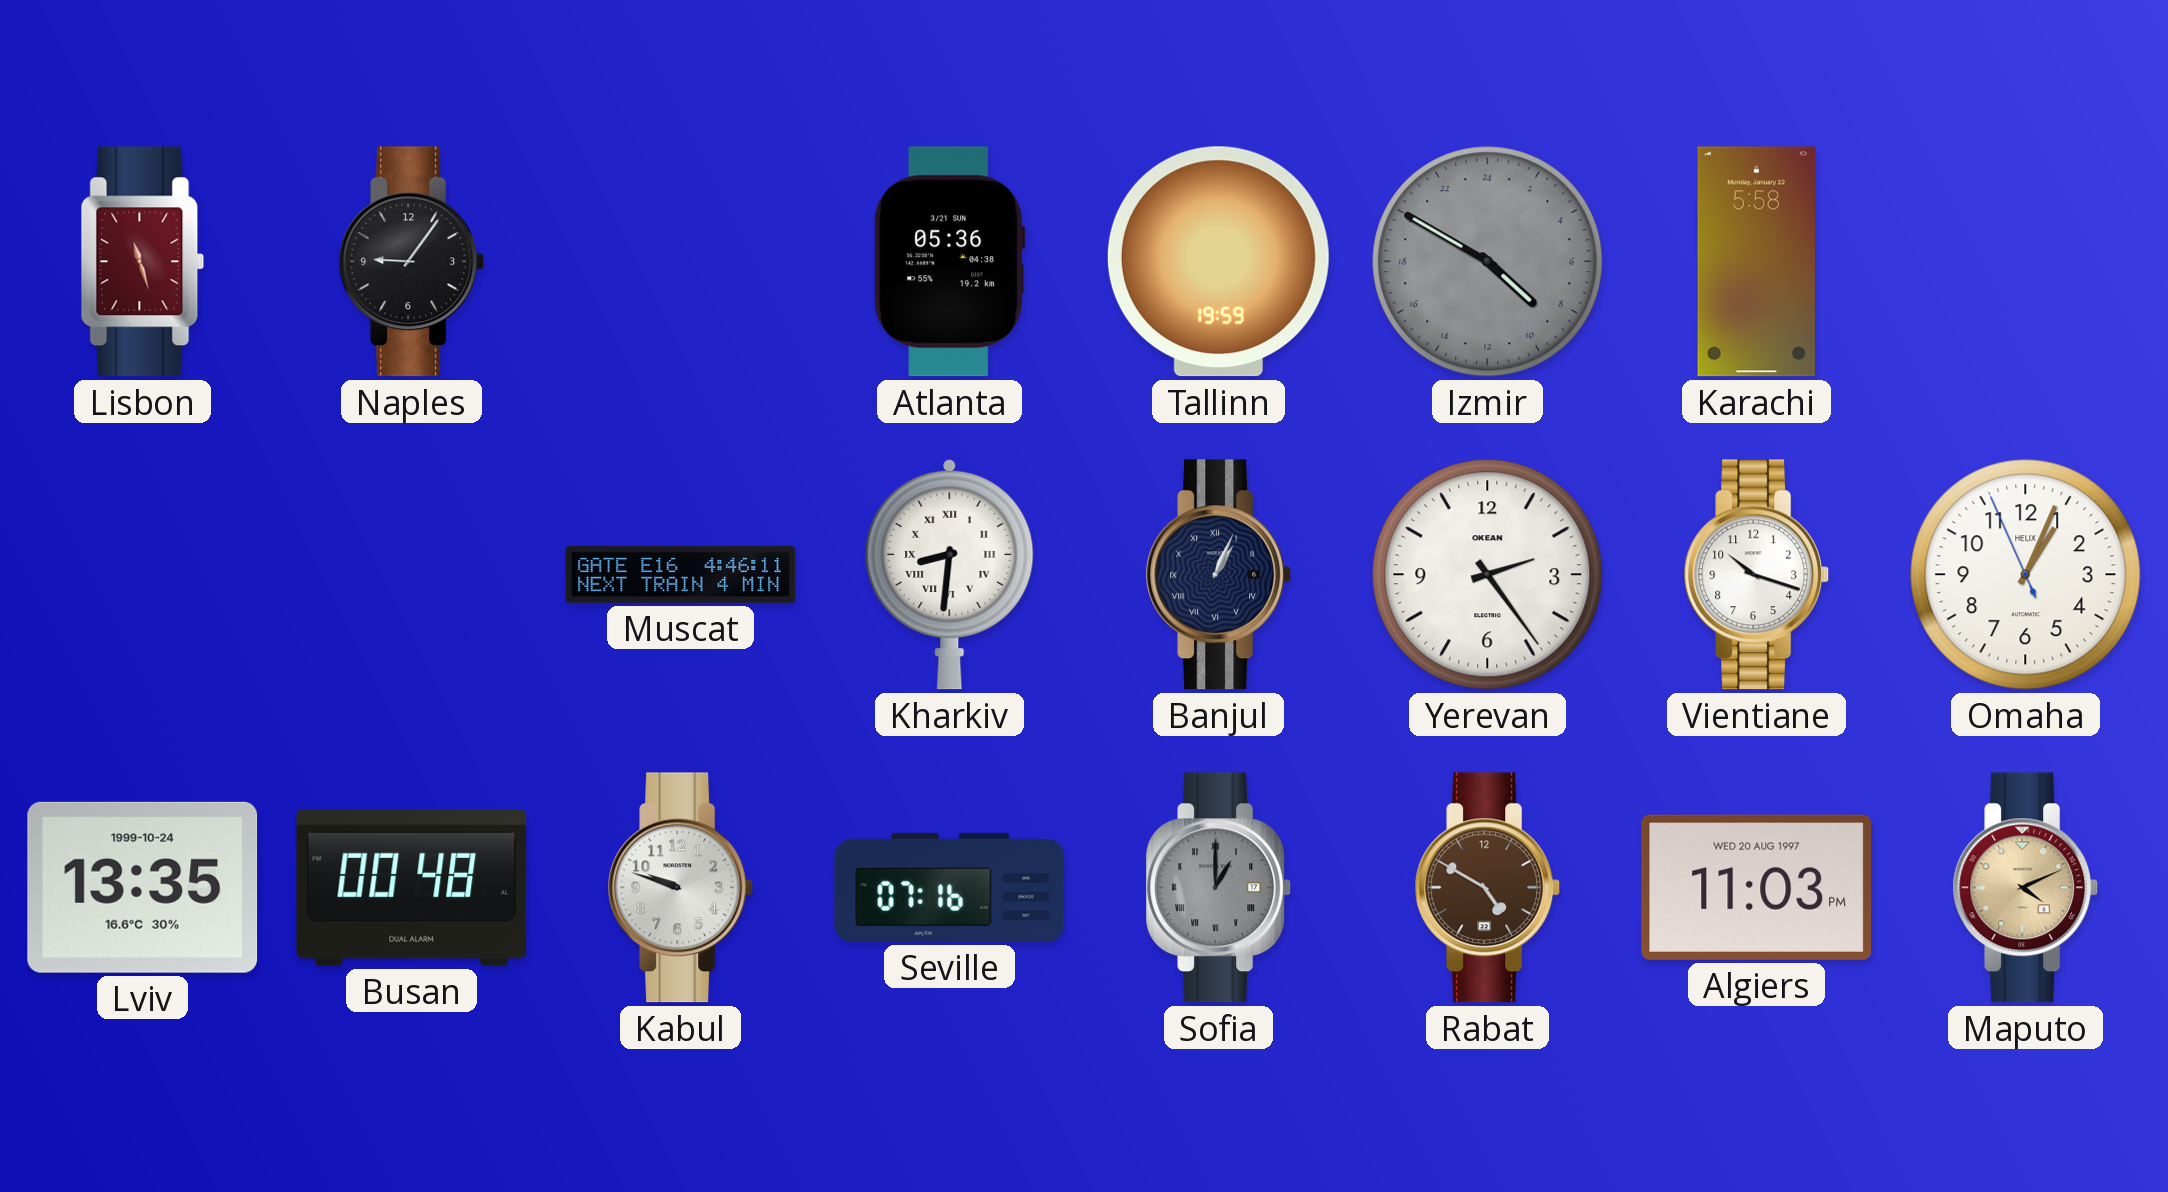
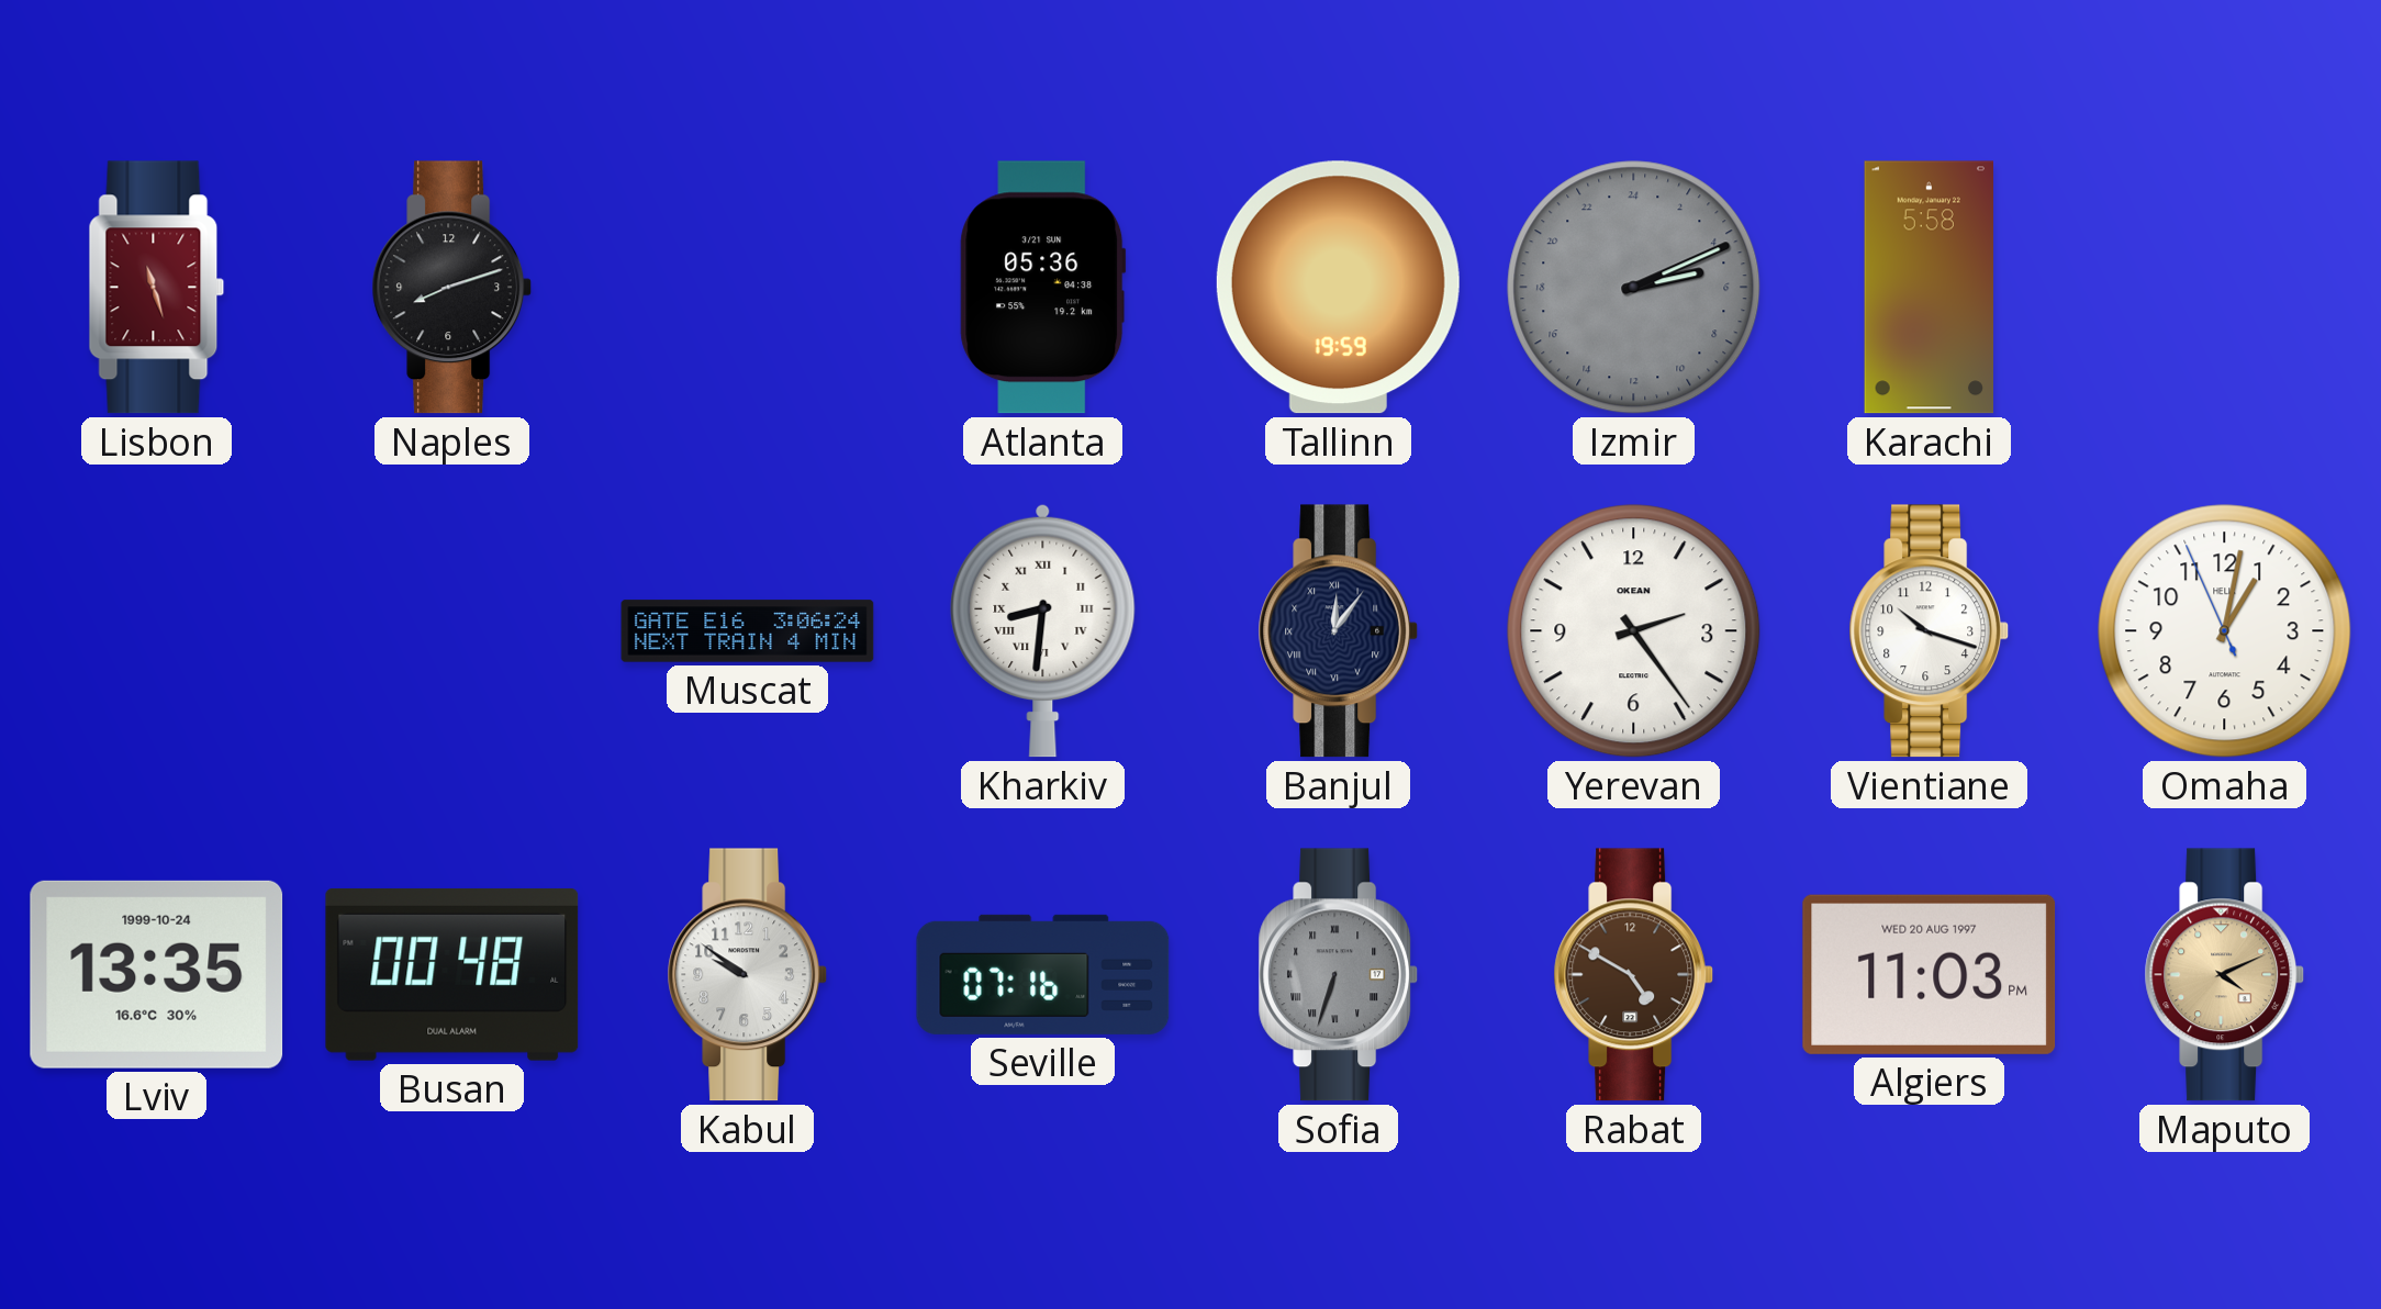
Naples: 9:06 -> 8:12 (452, 288)
Izmir: 8:50 -> 5:11 (1634, 288)
Muscat: 4:46 -> 3:06 (748, 631)
Banjul: 1:04 -> 12:06 (1339, 631)
Omaha: 1:03 -> 1:01 (2225, 631)
Kabul: 9:48 -> 9:51 (748, 975)
Sofia: 1:00 -> 6:33 (1339, 975)
